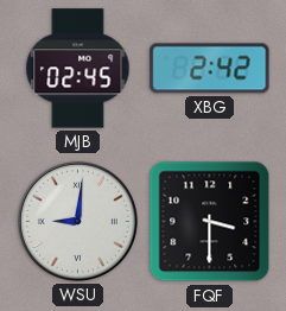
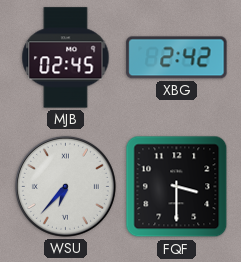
WSU: 9:01 -> 6:37 (65, 186)
